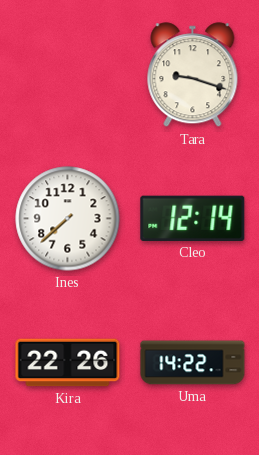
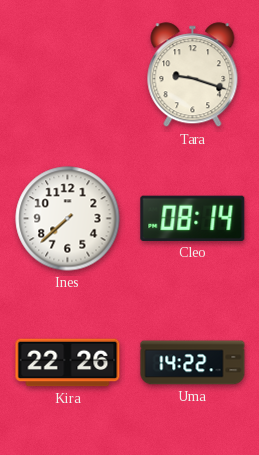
Cleo: 12:14 -> 08:14 (193, 218)
